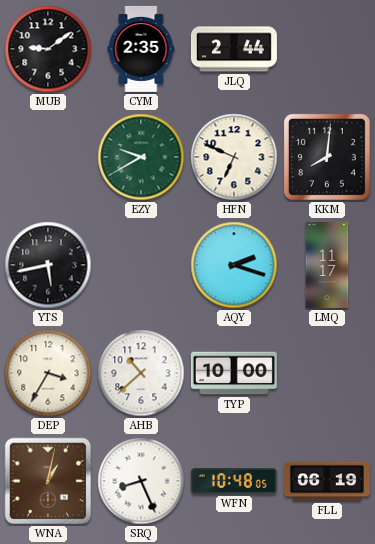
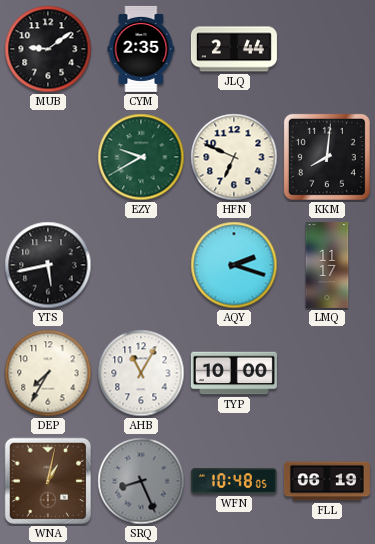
DEP: 3:35 -> 7:35 (48, 373)
AHB: 10:38 -> 11:05 (141, 373)
SRQ dial: white -> grey (141, 481)
